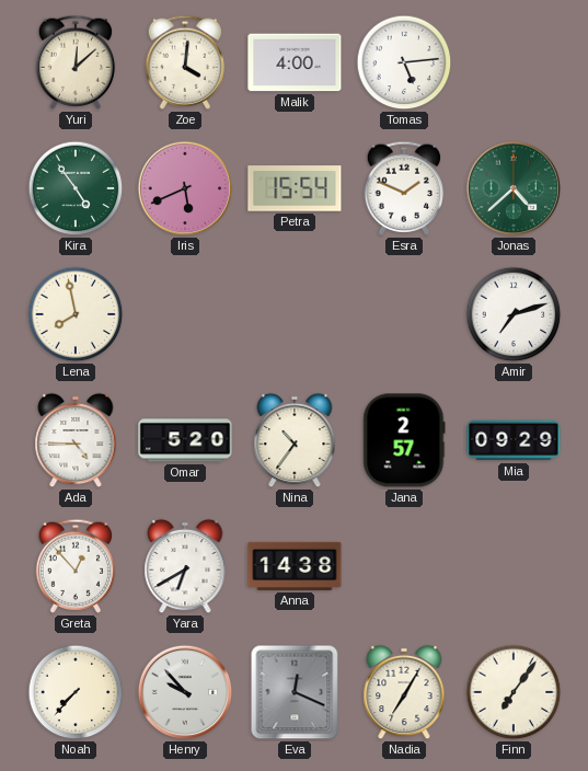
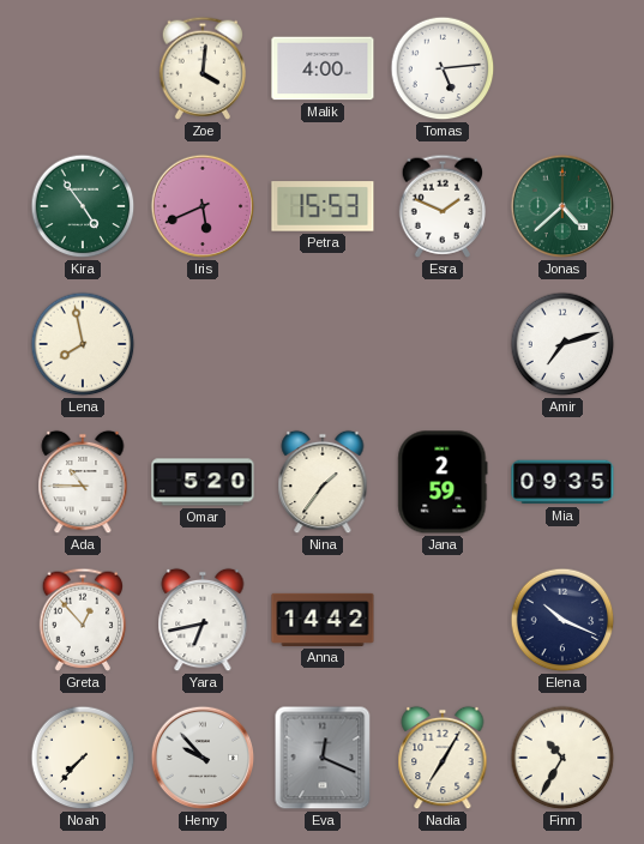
Yuri: 12:08 -> none (76, 62)
Petra: 15:54 -> 15:53 (323, 206)
Ada: 4:45 -> 10:45 (83, 482)
Nina: 10:36 -> 1:36 (323, 482)
Jana: 2:57 -> 2:59 (443, 482)
Mia: 09:29 -> 09:35 (562, 482)
Yara: 6:40 -> 6:43 (203, 620)
Anna: 14:38 -> 14:42 (323, 620)
Elena: none -> 10:19 (562, 620)
Finn: 7:06 -> 10:35 (562, 758)
